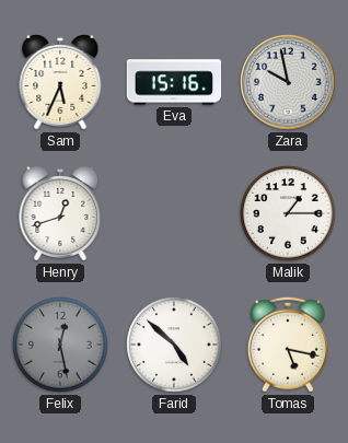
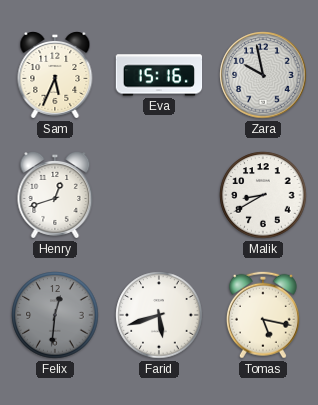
Malik: 1:15 -> 8:40 (263, 195)
Felix: 12:28 -> 12:31 (55, 315)
Farid: 4:52 -> 5:42 (159, 315)
